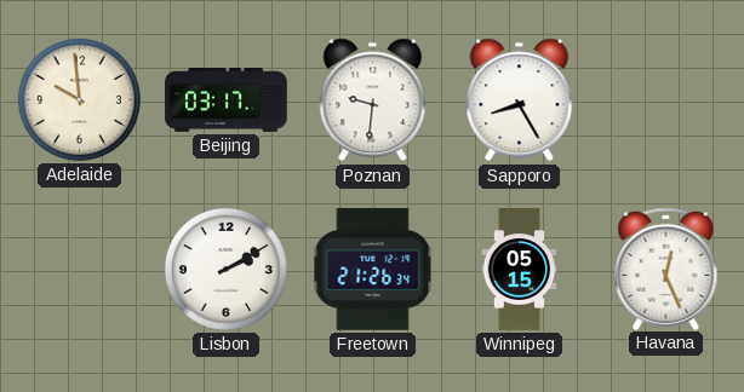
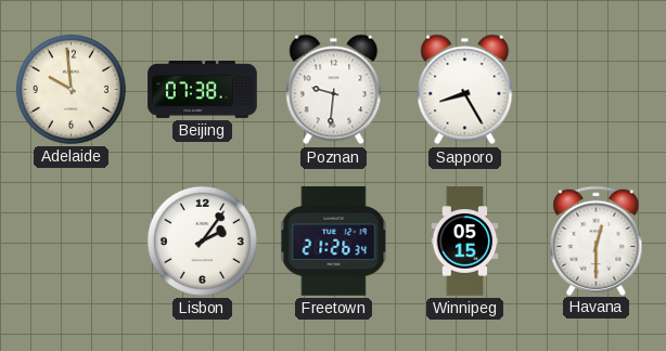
Beijing: 03:17 -> 07:38 (203, 90)
Lisbon: 2:10 -> 2:06 (202, 240)
Havana: 12:26 -> 12:30 (597, 240)
